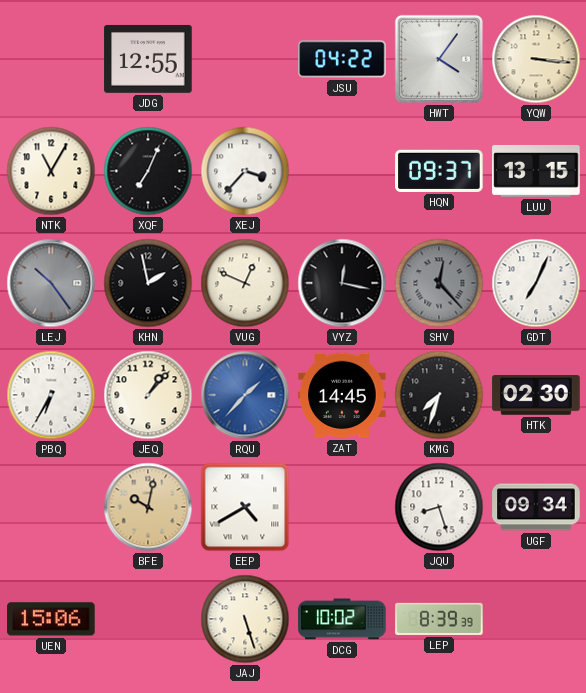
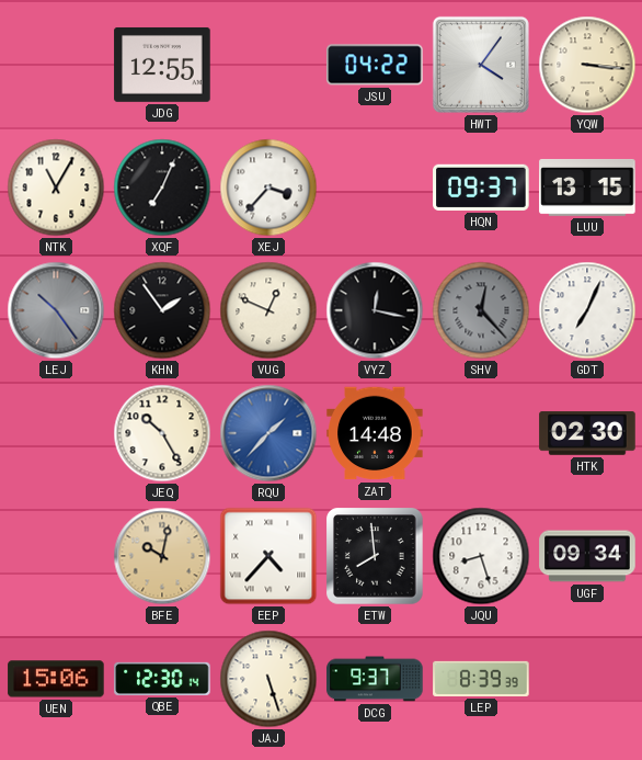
KHN: 1:58 -> 1:54 (162, 310)
PBQ: 6:35 -> none (51, 395)
JEQ: 1:07 -> 10:25 (162, 433)
ZAT: 14:45 -> 14:48 (375, 433)
KMG: 7:33 -> none (439, 395)
EEP: 4:40 -> 4:37 (268, 556)
ETW: none -> 7:59 (375, 556)
QBE: none -> 12:30 (162, 679)
DCG: 10:02 -> 9:37 (375, 679)
